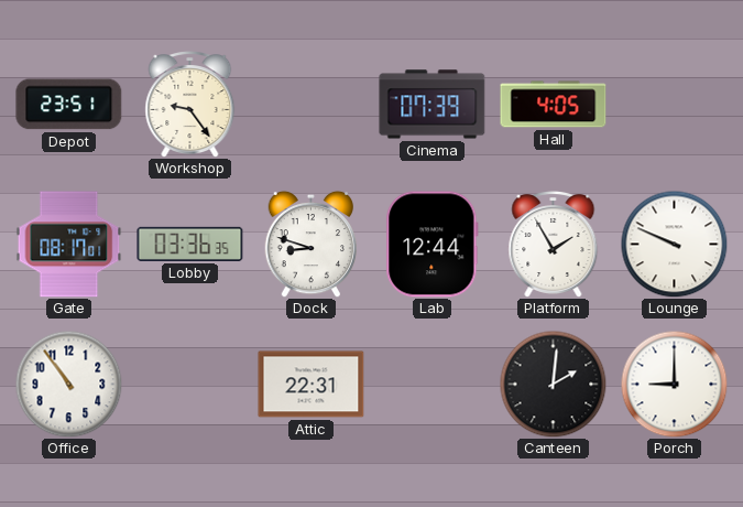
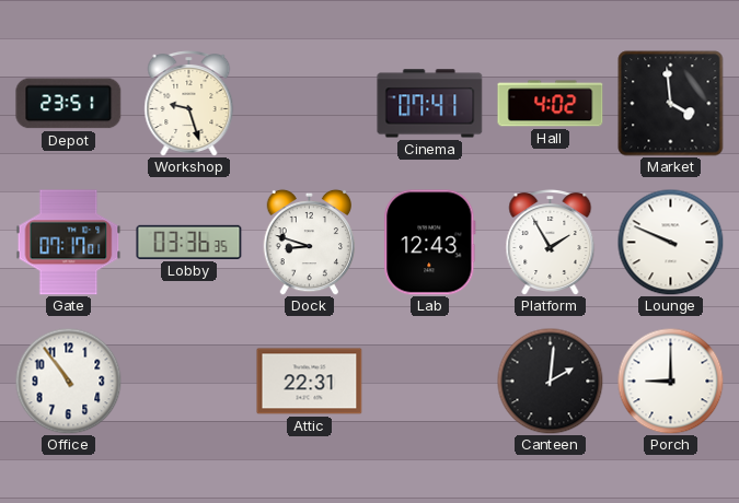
Workshop: 9:24 -> 9:27 (189, 104)
Cinema: 07:39 -> 07:41 (430, 104)
Hall: 4:05 -> 4:02 (551, 104)
Market: none -> 3:59 (671, 104)
Gate: 08:17 -> 07:17 (69, 243)
Lab: 12:44 -> 12:43 (430, 243)
